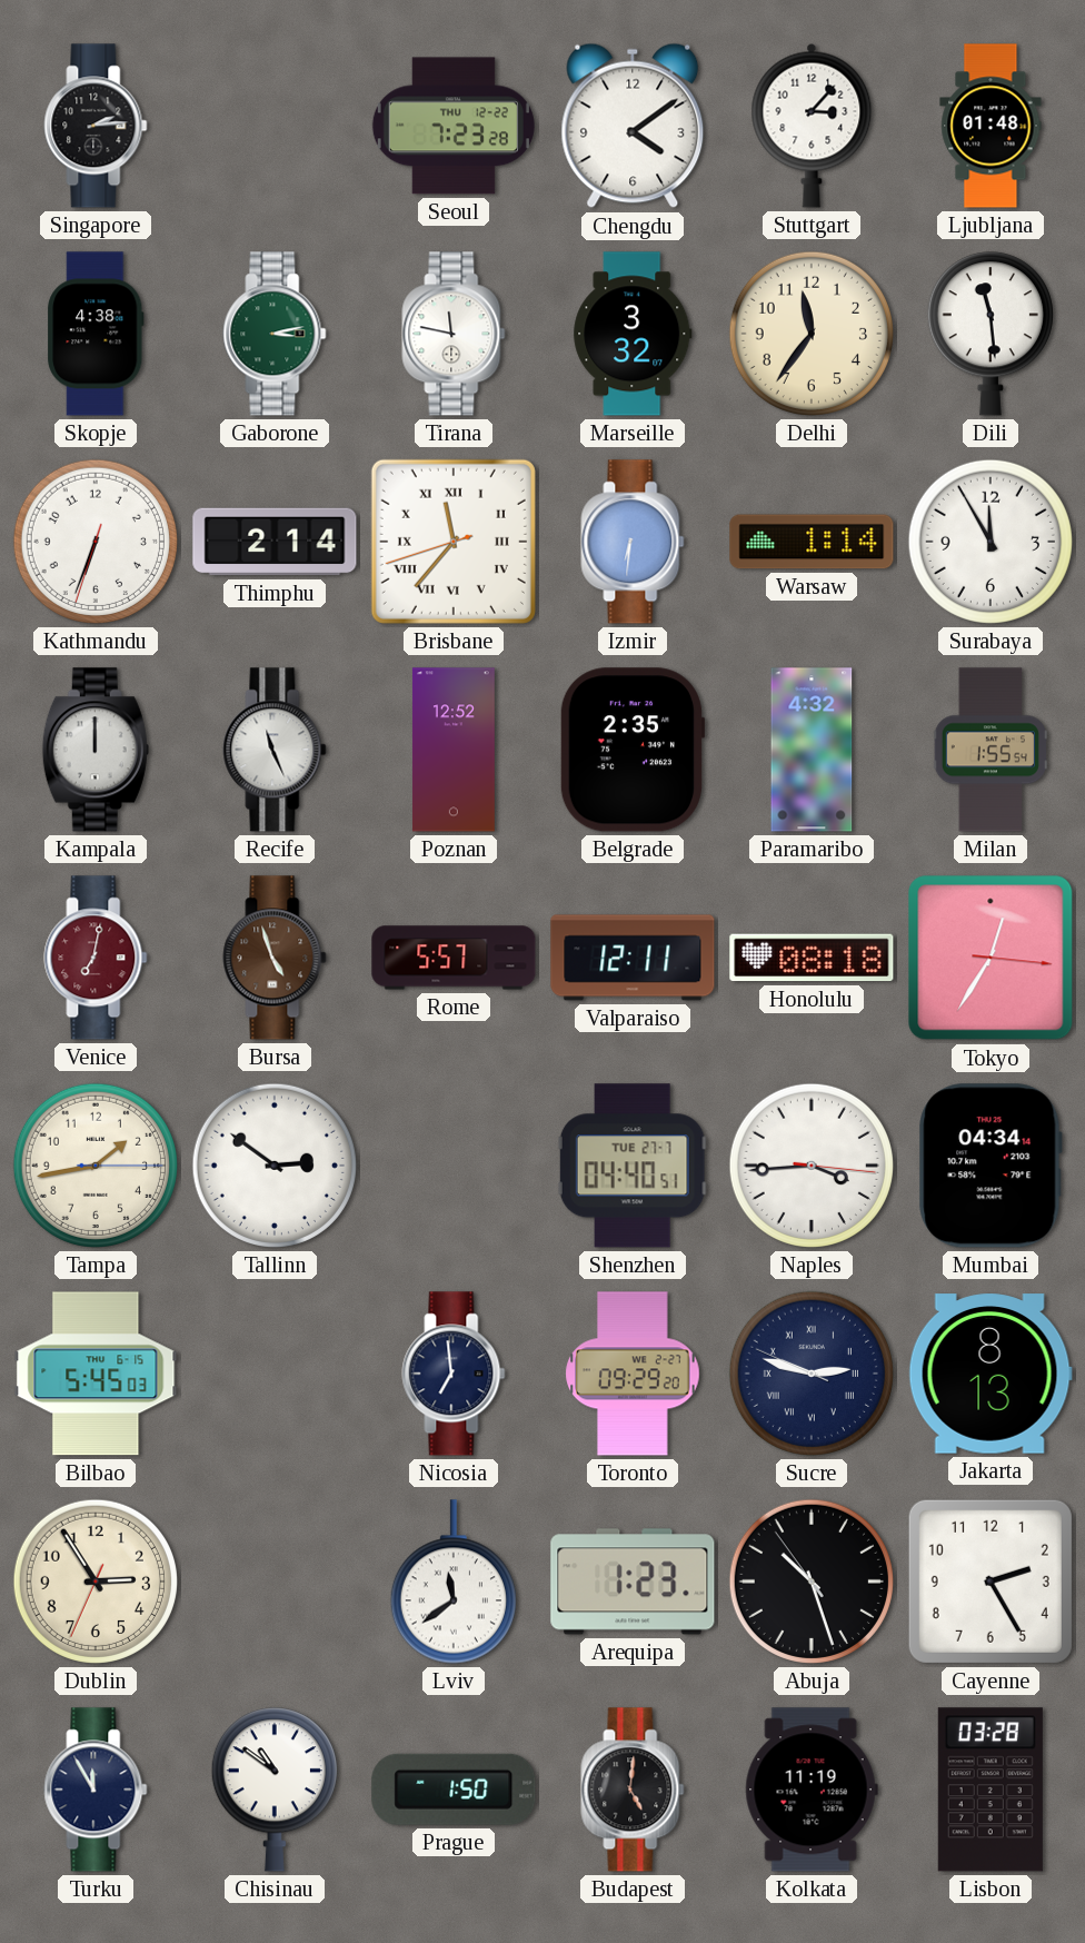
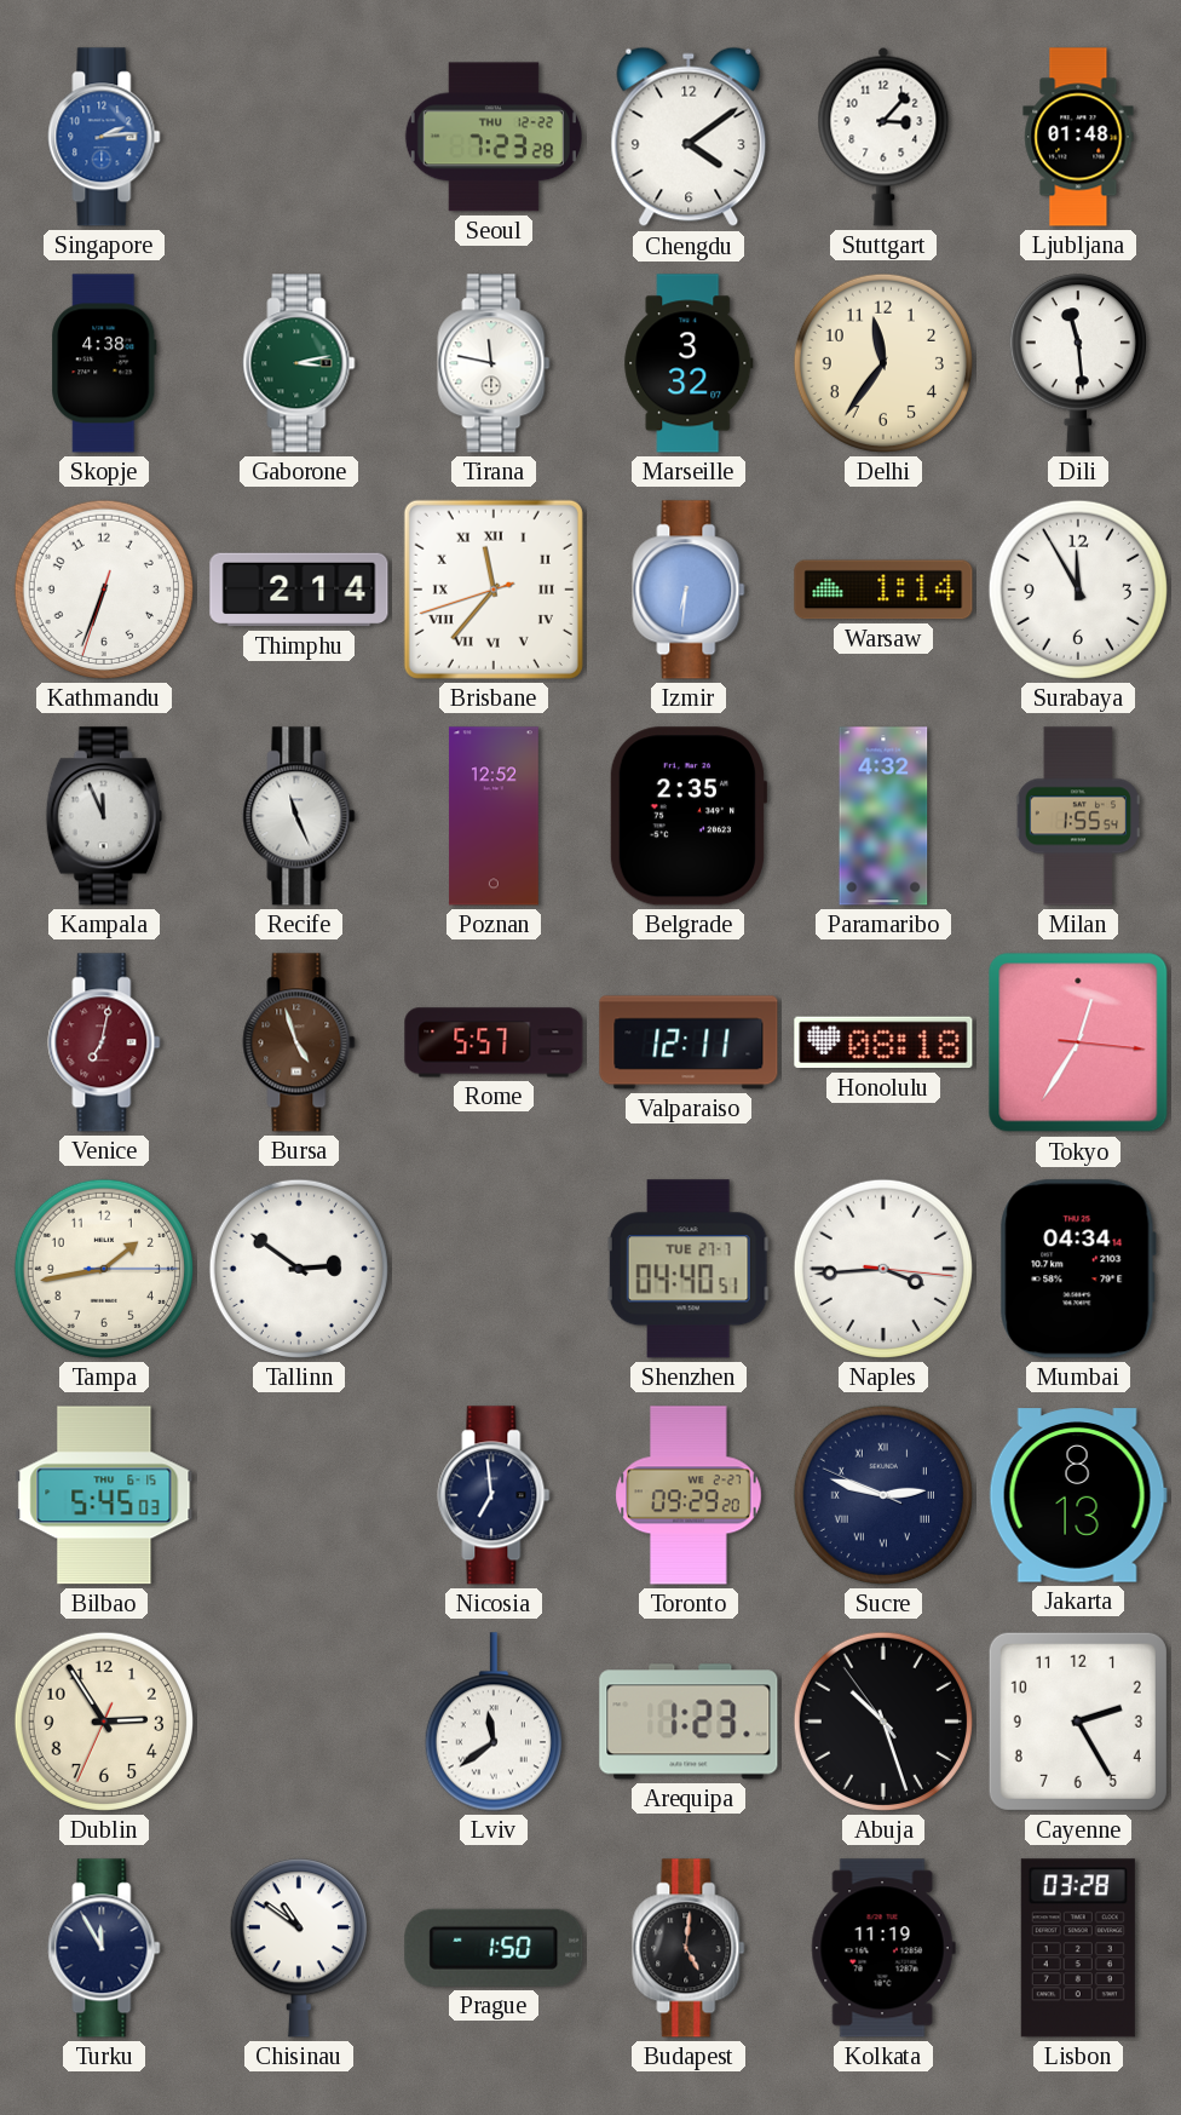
Singapore dial: black -> blue (104, 137)
Kampala: 12:00 -> 11:56 (104, 816)
